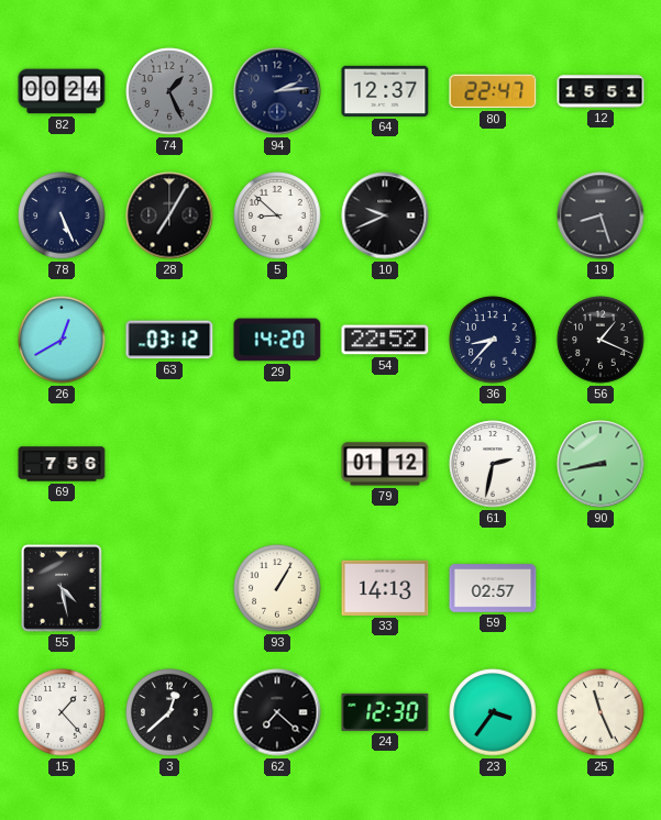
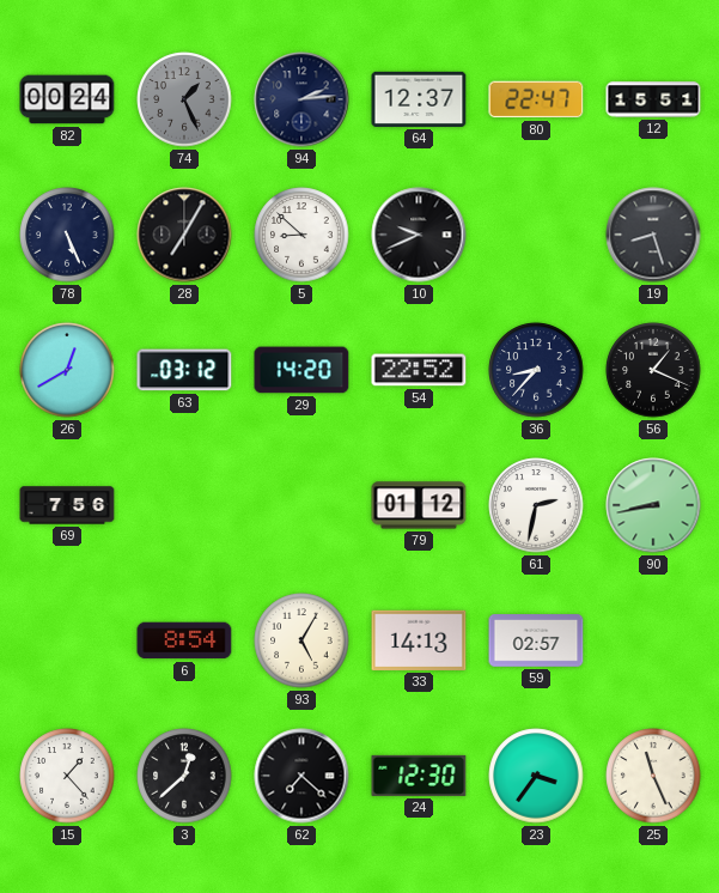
55: 4:28 -> none (62, 588)
6: none -> 8:54 (184, 640)
93: 1:05 -> 5:05 (301, 640)
